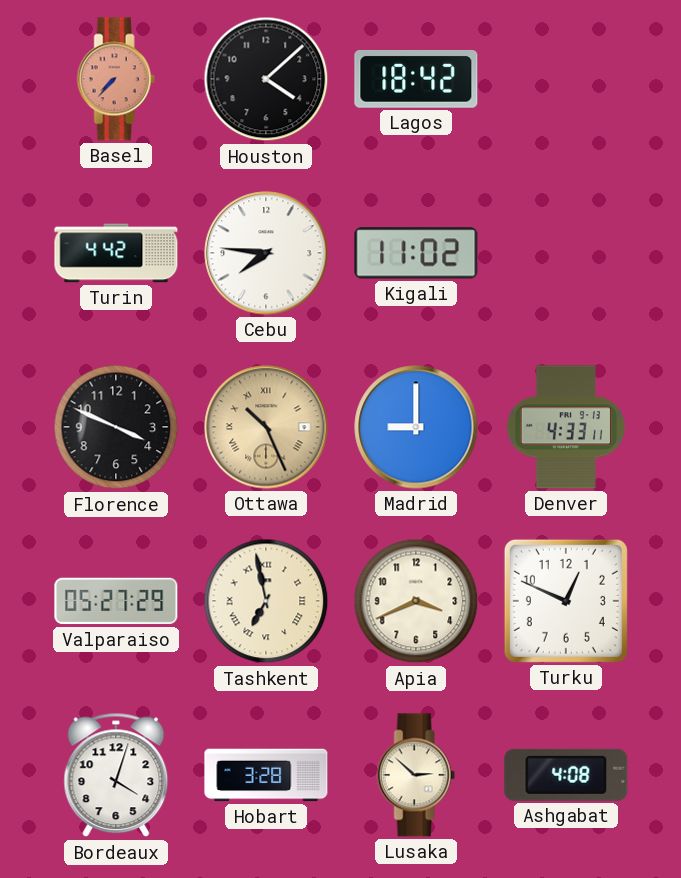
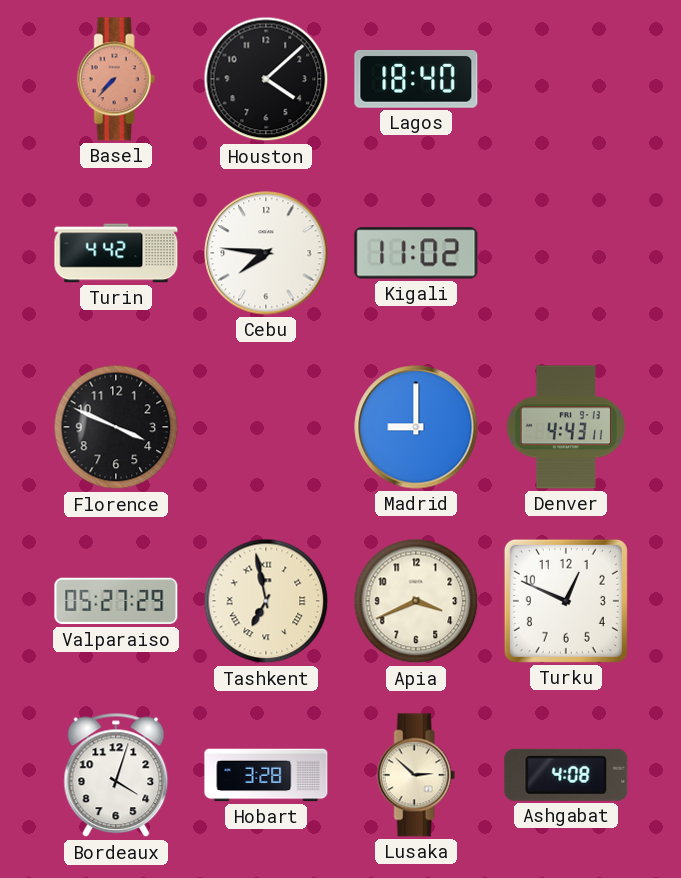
Lagos: 18:42 -> 18:40 (416, 80)
Ottawa: 10:26 -> none (266, 427)
Denver: 4:33 -> 4:43 (566, 427)
